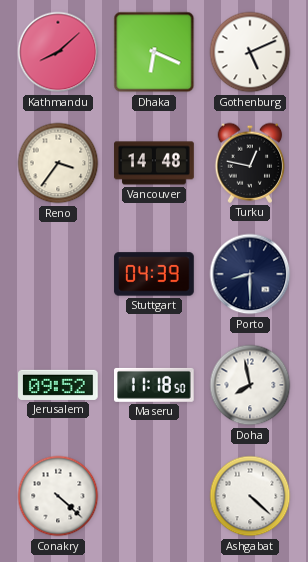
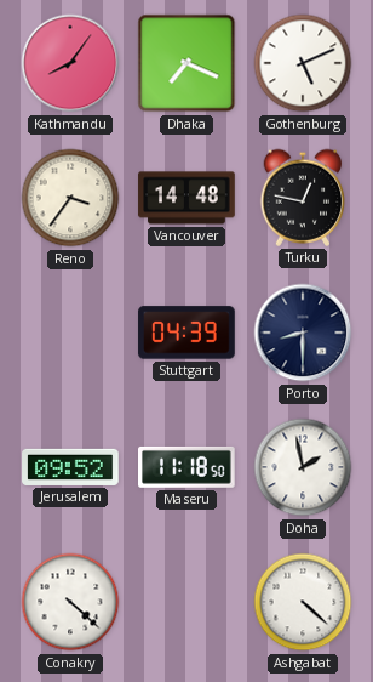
Kathmandu: 8:08 -> 8:06 (70, 63)
Dhaka: 6:19 -> 7:19 (187, 63)
Doha: 7:58 -> 1:58 (303, 467)
